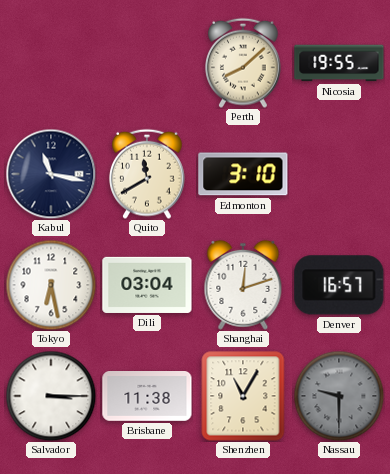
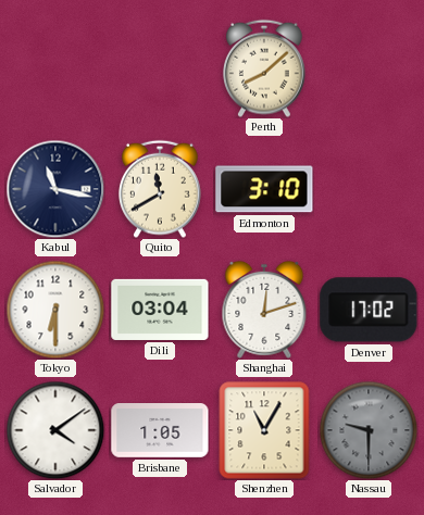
Nicosia: 19:55 -> none (339, 63)
Tokyo: 6:28 -> 6:30 (55, 310)
Denver: 16:57 -> 17:02 (369, 310)
Salvador: 3:15 -> 4:09 (55, 430)
Brisbane: 11:38 -> 1:05 (160, 431)
